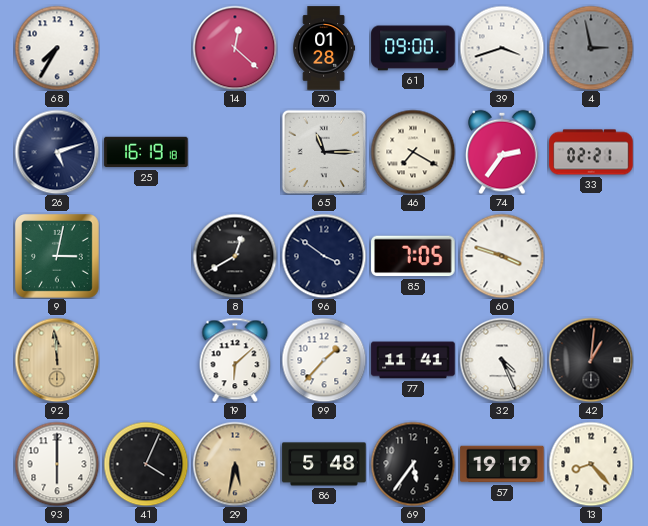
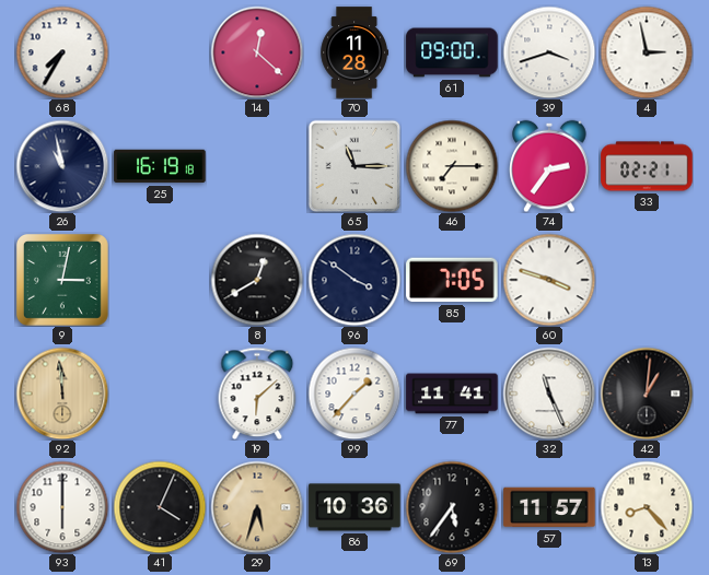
70: 01:28 -> 11:28 (354, 52)
4 dial: grey -> white (647, 52)
26: 5:12 -> 10:58 (62, 166)
46: 7:20 -> 7:15 (452, 166)
32: 4:26 -> 11:26 (549, 394)
29: 5:32 -> 5:33 (257, 507)
86: 5:48 -> 10:36 (354, 507)
57: 19:19 -> 11:57 (549, 507)
